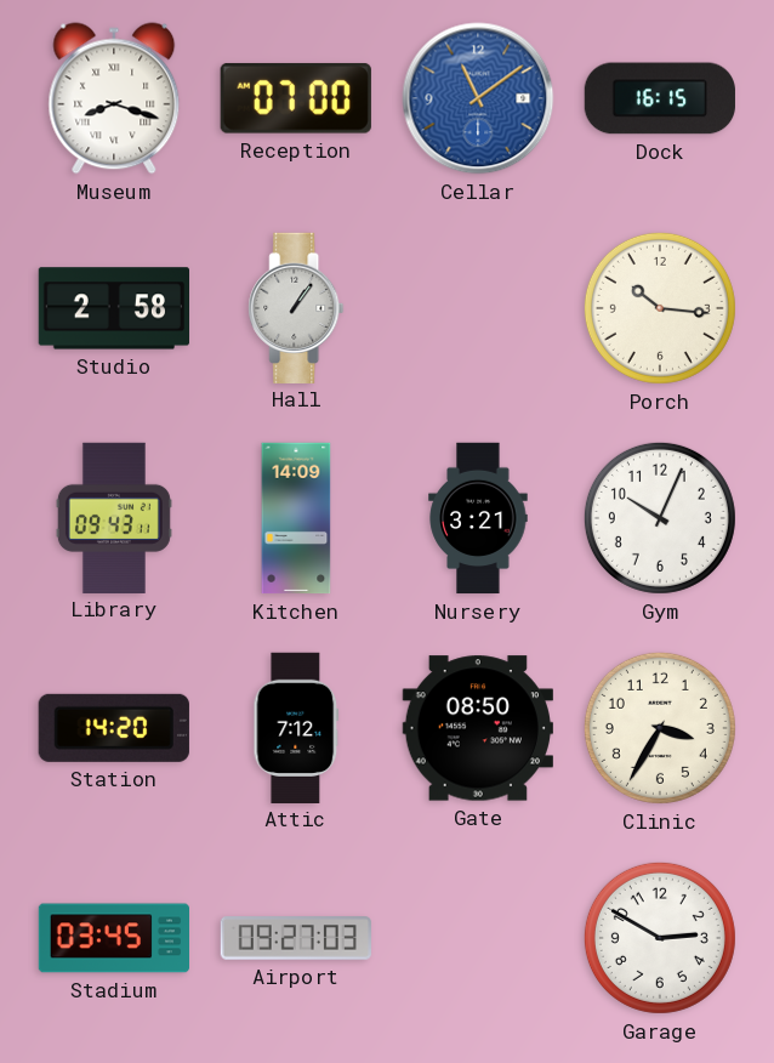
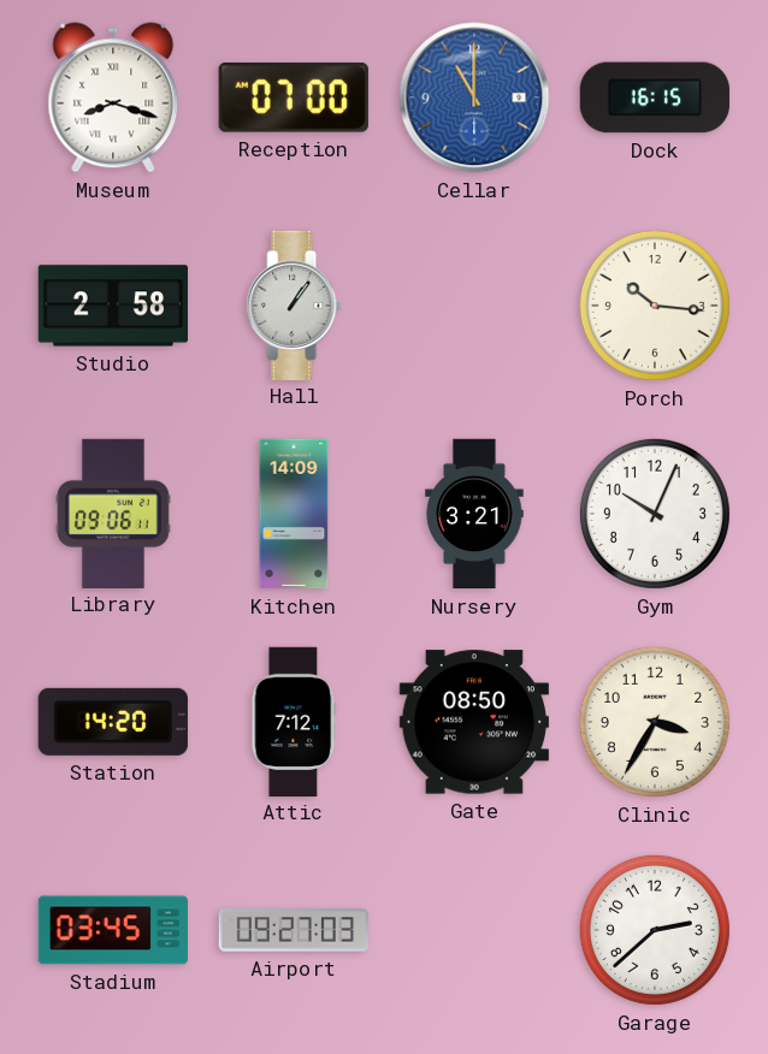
Cellar: 11:09 -> 11:00 (474, 97)
Library: 09:43 -> 09:06 (113, 513)
Garage: 2:50 -> 2:38 (655, 930)
